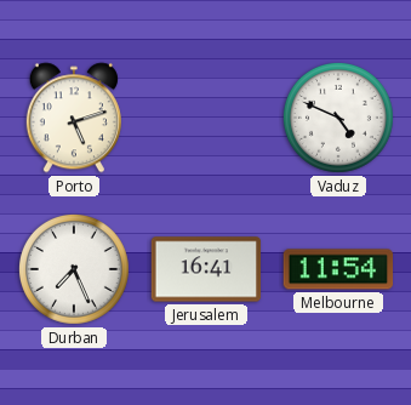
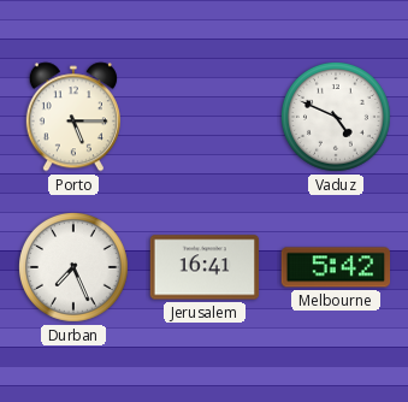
Porto: 5:12 -> 5:15 (73, 117)
Melbourne: 11:54 -> 5:42 (336, 267)
